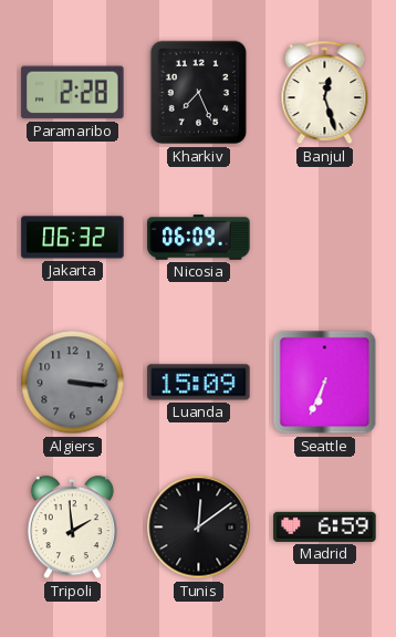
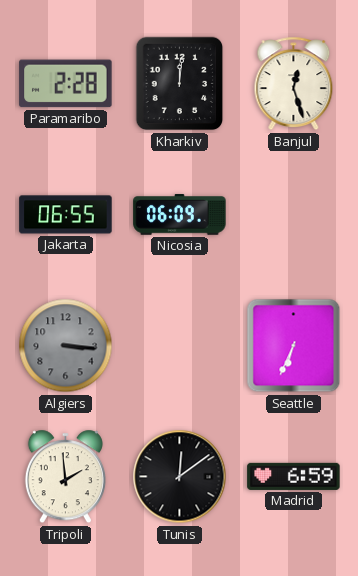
Kharkiv: 7:26 -> 12:01 (180, 84)
Jakarta: 06:32 -> 06:55 (66, 215)
Luanda: 15:09 -> none (199, 383)
